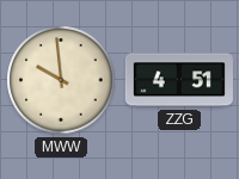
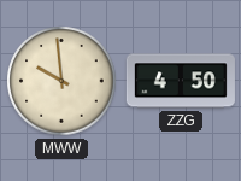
ZZG: 4:51 -> 4:50 (181, 81)
